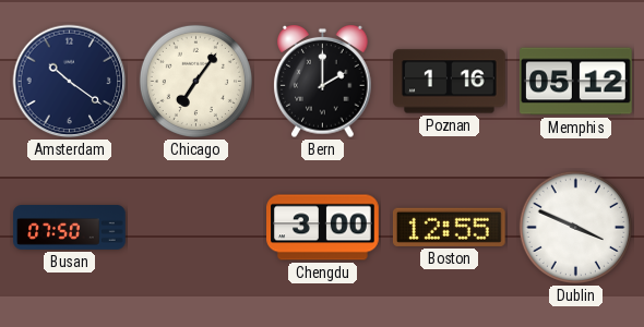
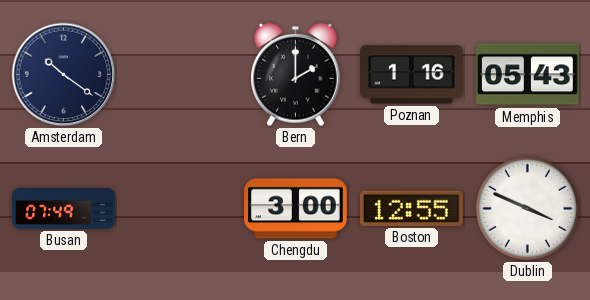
Chicago: 7:06 -> none (195, 81)
Memphis: 05:12 -> 05:43 (528, 75)
Busan: 07:50 -> 07:49 (64, 209)
